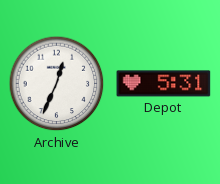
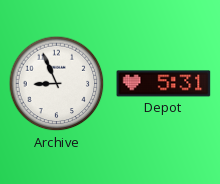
Archive: 12:34 -> 8:56 (57, 84)
